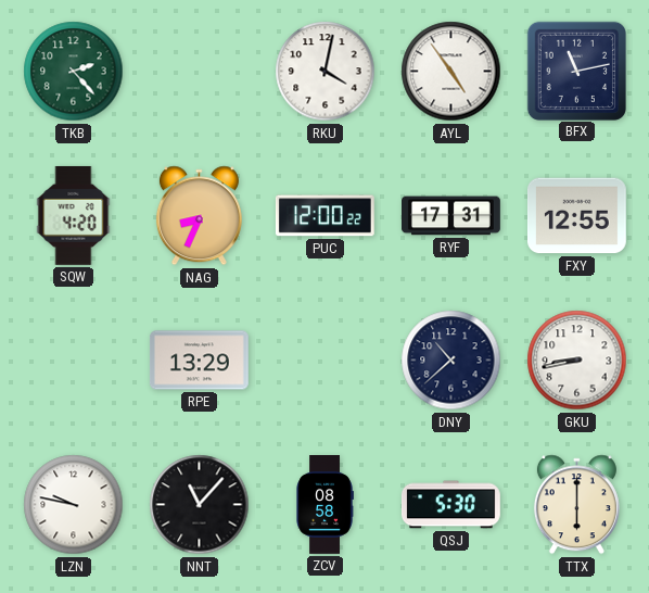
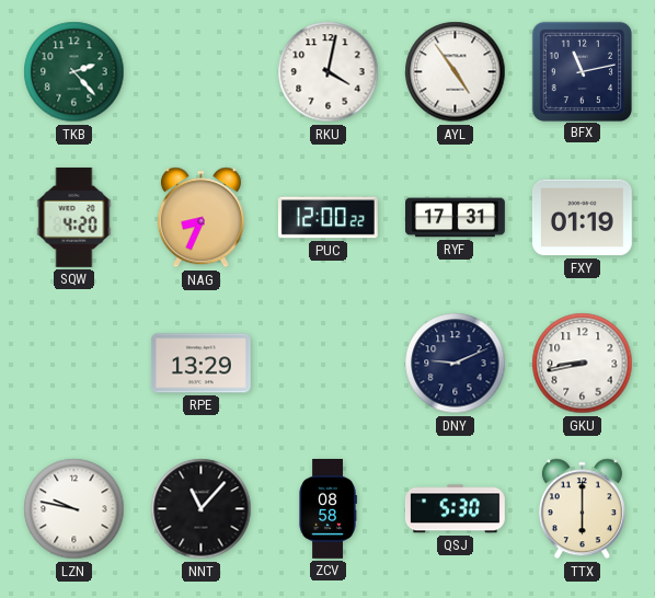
FXY: 12:55 -> 01:19 (582, 218)
DNY: 10:38 -> 9:11 (456, 364)
